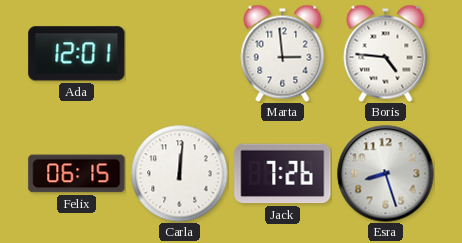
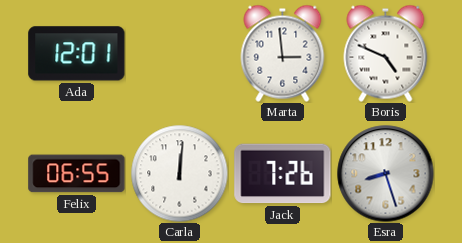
Boris: 4:46 -> 4:49 (386, 53)
Felix: 06:15 -> 06:55 (77, 174)
